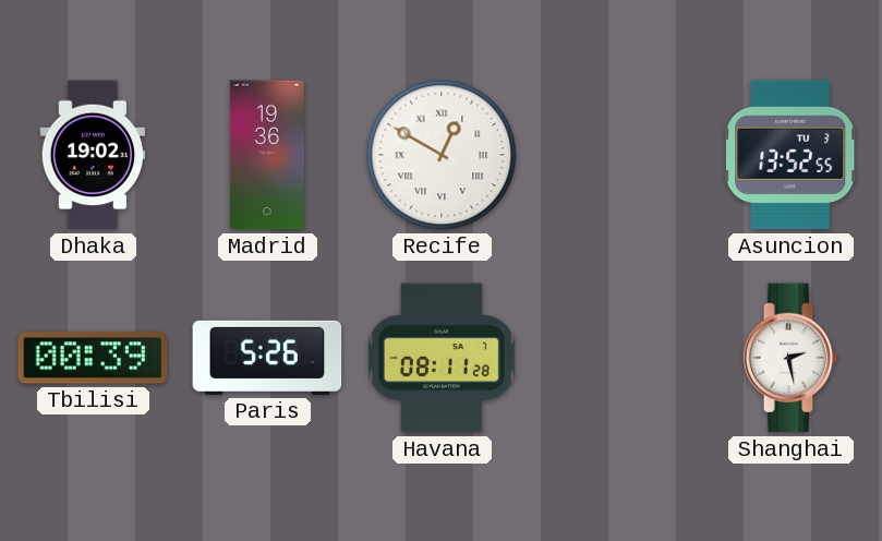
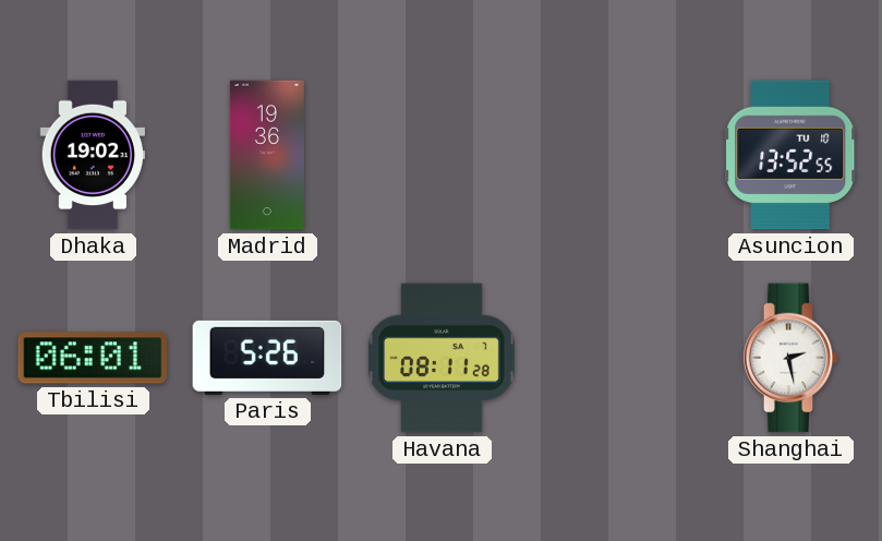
Recife: 12:50 -> none (442, 155)
Asuncion date: TU 3 -> TU 10 (792, 155)
Tbilisi: 00:39 -> 06:01 (93, 358)
